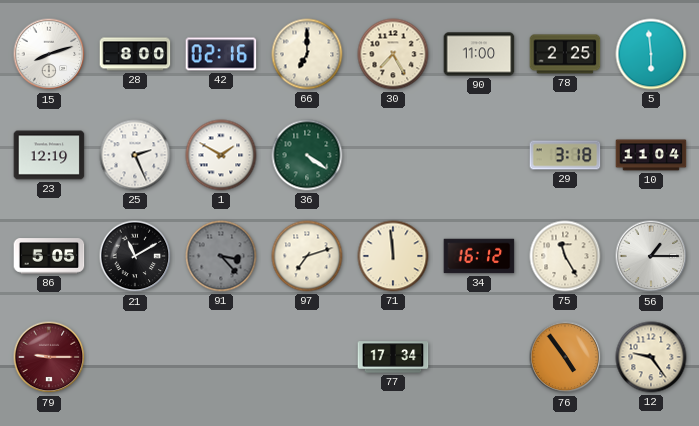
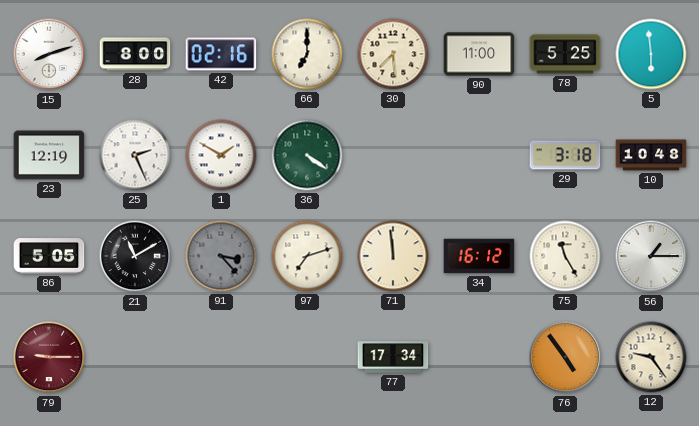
30: 7:25 -> 7:29 (393, 54)
78: 2:25 -> 5:25 (565, 54)
10: 11:04 -> 10:48 (651, 155)
